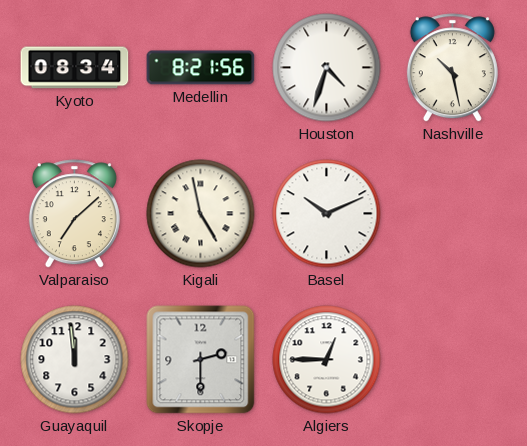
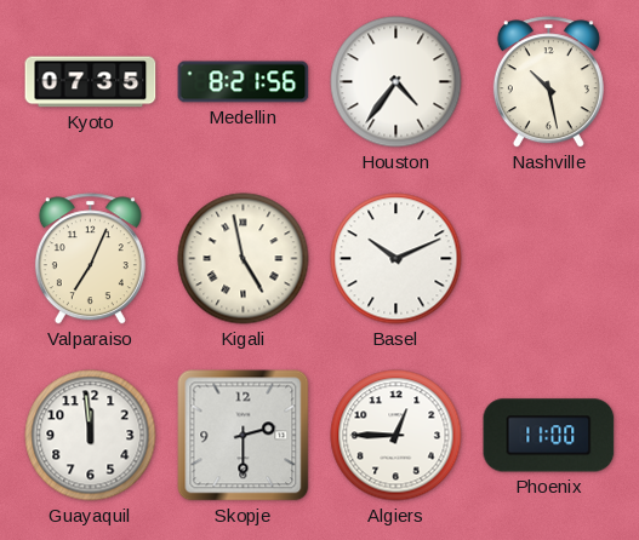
Kyoto: 08:34 -> 07:35 (91, 82)
Houston: 4:33 -> 4:36 (396, 82)
Valparaiso: 7:08 -> 7:04 (90, 259)
Phoenix: none -> 11:00 (549, 436)
